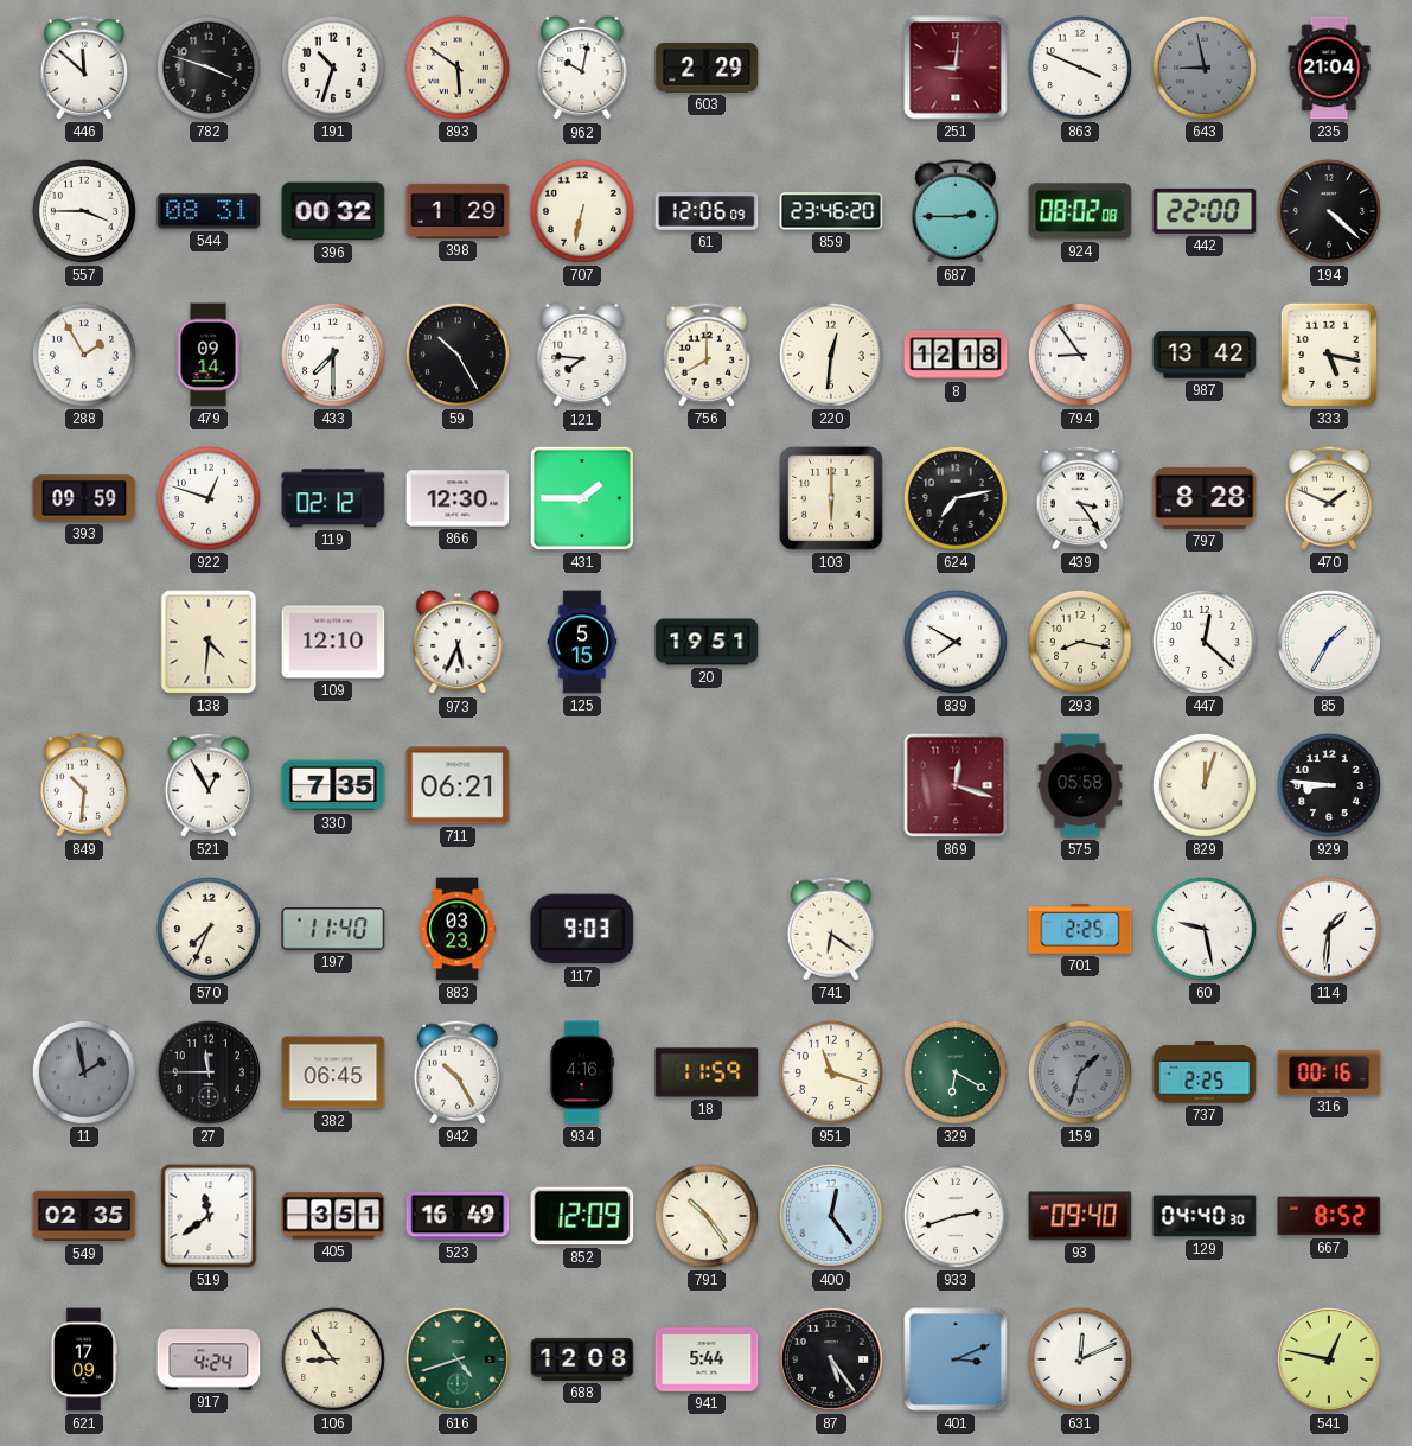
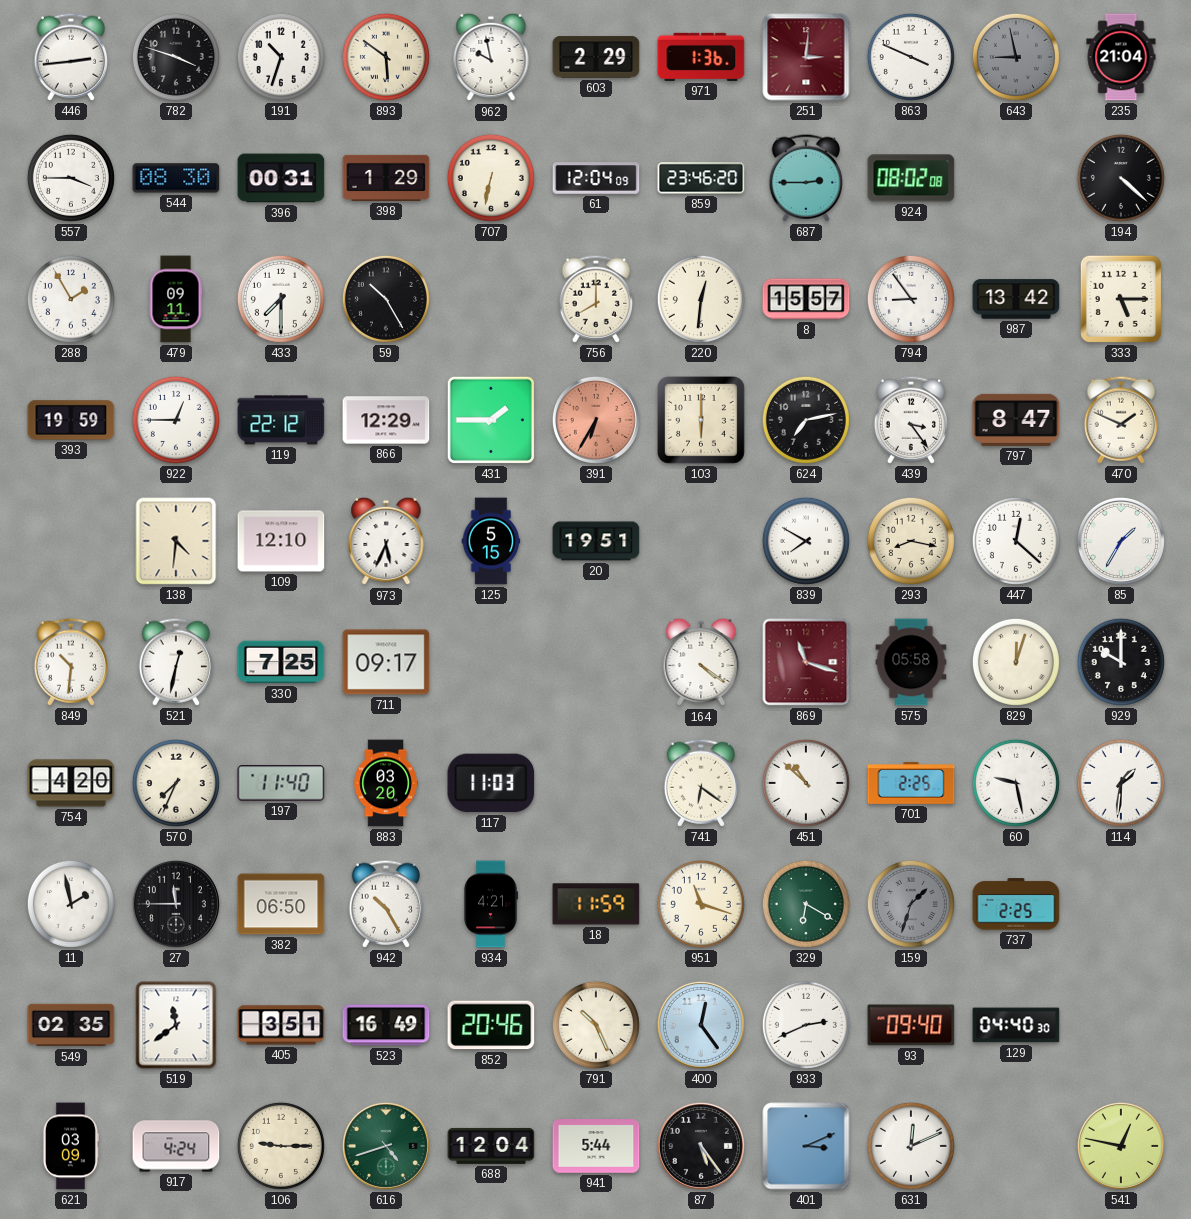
446: 11:52 -> 2:44 (70, 57)
962: 10:02 -> 9:58 (491, 57)
971: none -> 1:36 (701, 57)
251: 9:01 -> 3:01 (806, 57)
544: 08:31 -> 08:30 (176, 178)
396: 00:32 -> 00:31 (281, 178)
61: 12:06 -> 12:04 (596, 178)
442: 22:00 -> none (1205, 211)
479: 09:14 -> 09:11 (176, 299)
121: 7:46 -> none (582, 355)
8: 12:18 -> 15:57 (806, 299)
333: 5:17 -> 5:15 (1121, 299)
393: 09:59 -> 19:59 (71, 420)
922: 12:48 -> 12:45 (176, 420)
119: 02:12 -> 22:12 (281, 420)
866: 12:30 -> 12:29 (386, 420)
391: none -> 6:35 (596, 420)
797: 8:28 -> 8:47 (1016, 420)
521: 12:55 -> 12:32 (175, 662)
330: 7:35 -> 7:25 (281, 662)
711: 06:21 -> 09:17 (386, 662)
164: none -> 4:21 (701, 662)
869: 12:18 -> 11:18 (806, 662)
929: 8:46 -> 10:00 (1121, 662)
754: none -> 4:20 (71, 783)
883: 03:23 -> 03:20 (386, 783)
117: 9:03 -> 11:03 (491, 783)
451: none -> 10:52 (806, 783)
11 dial: grey -> white (71, 904)
382: 06:45 -> 06:50 (281, 904)
934: 4:16 -> 4:21 (490, 904)
316: 00:16 -> none (1329, 1072)
852: 12:09 -> 20:46 (491, 1025)
791: 10:24 -> 10:26 (596, 1025)
933: 2:42 -> 2:41 (806, 1025)
667: 8:52 -> none (1329, 1216)
621: 17:09 -> 03:09 (70, 1146)
106: 8:54 -> 9:15 (281, 1146)
688: 12:08 -> 12:04 (491, 1146)
